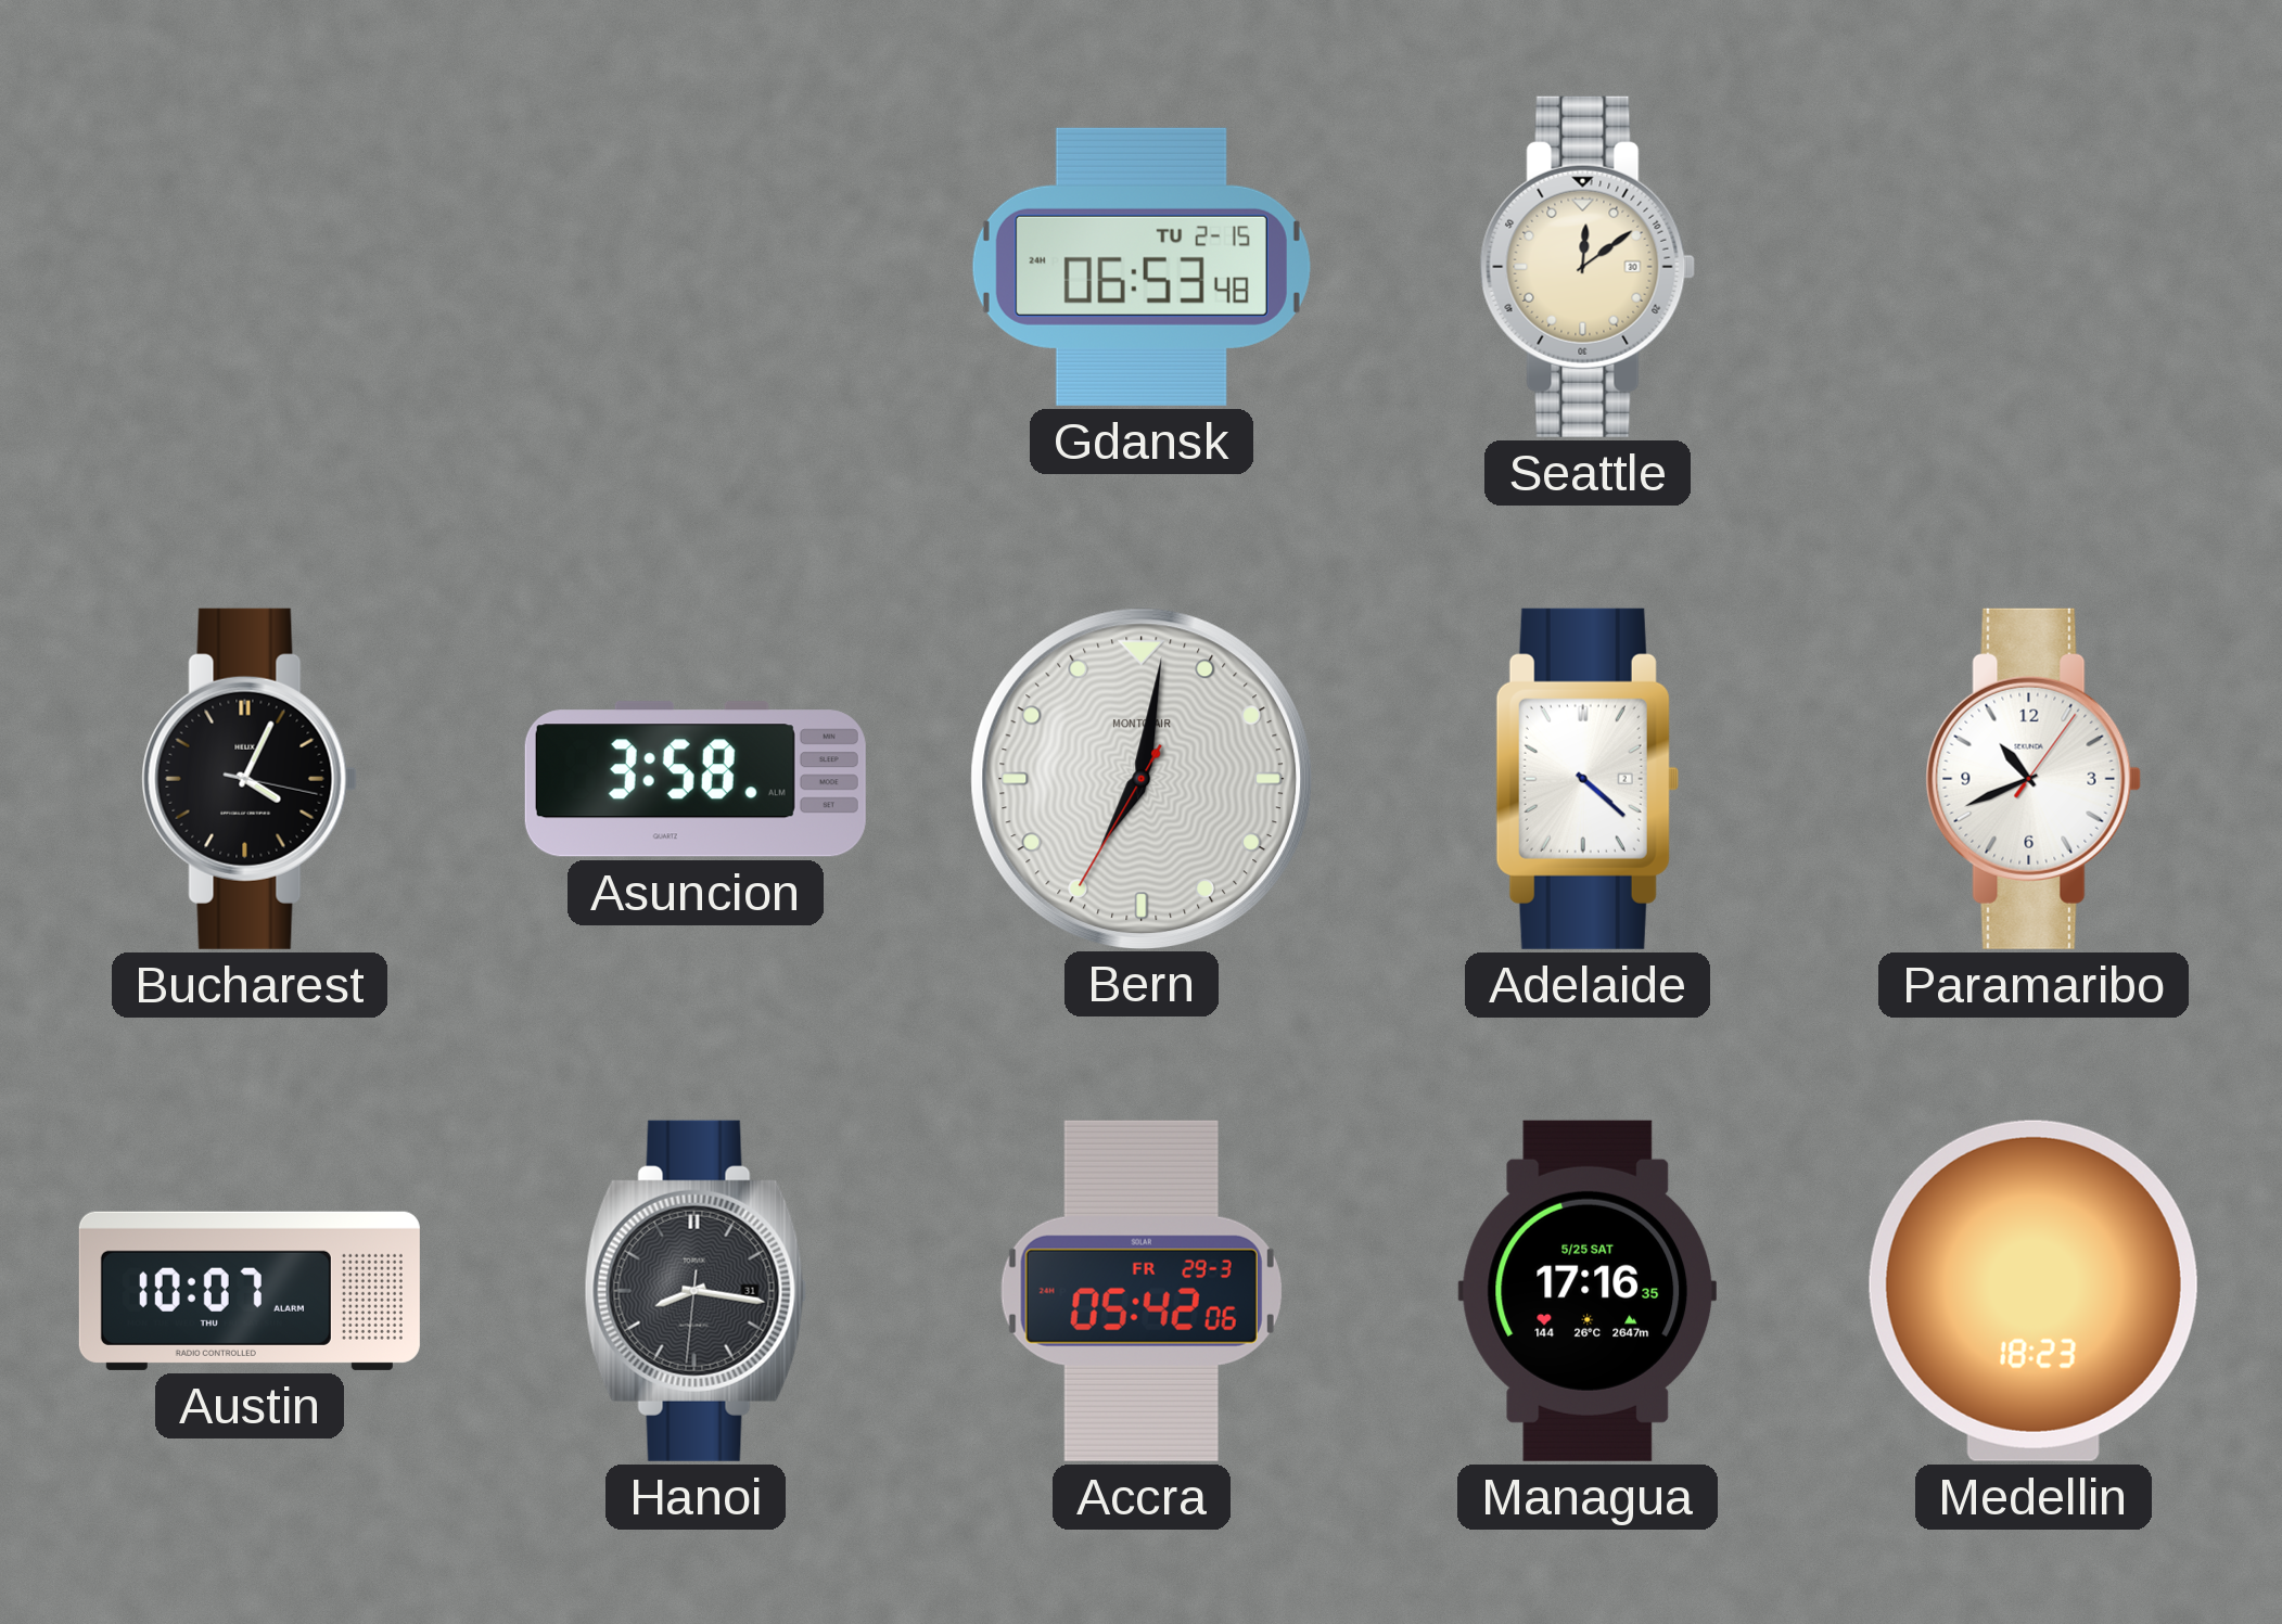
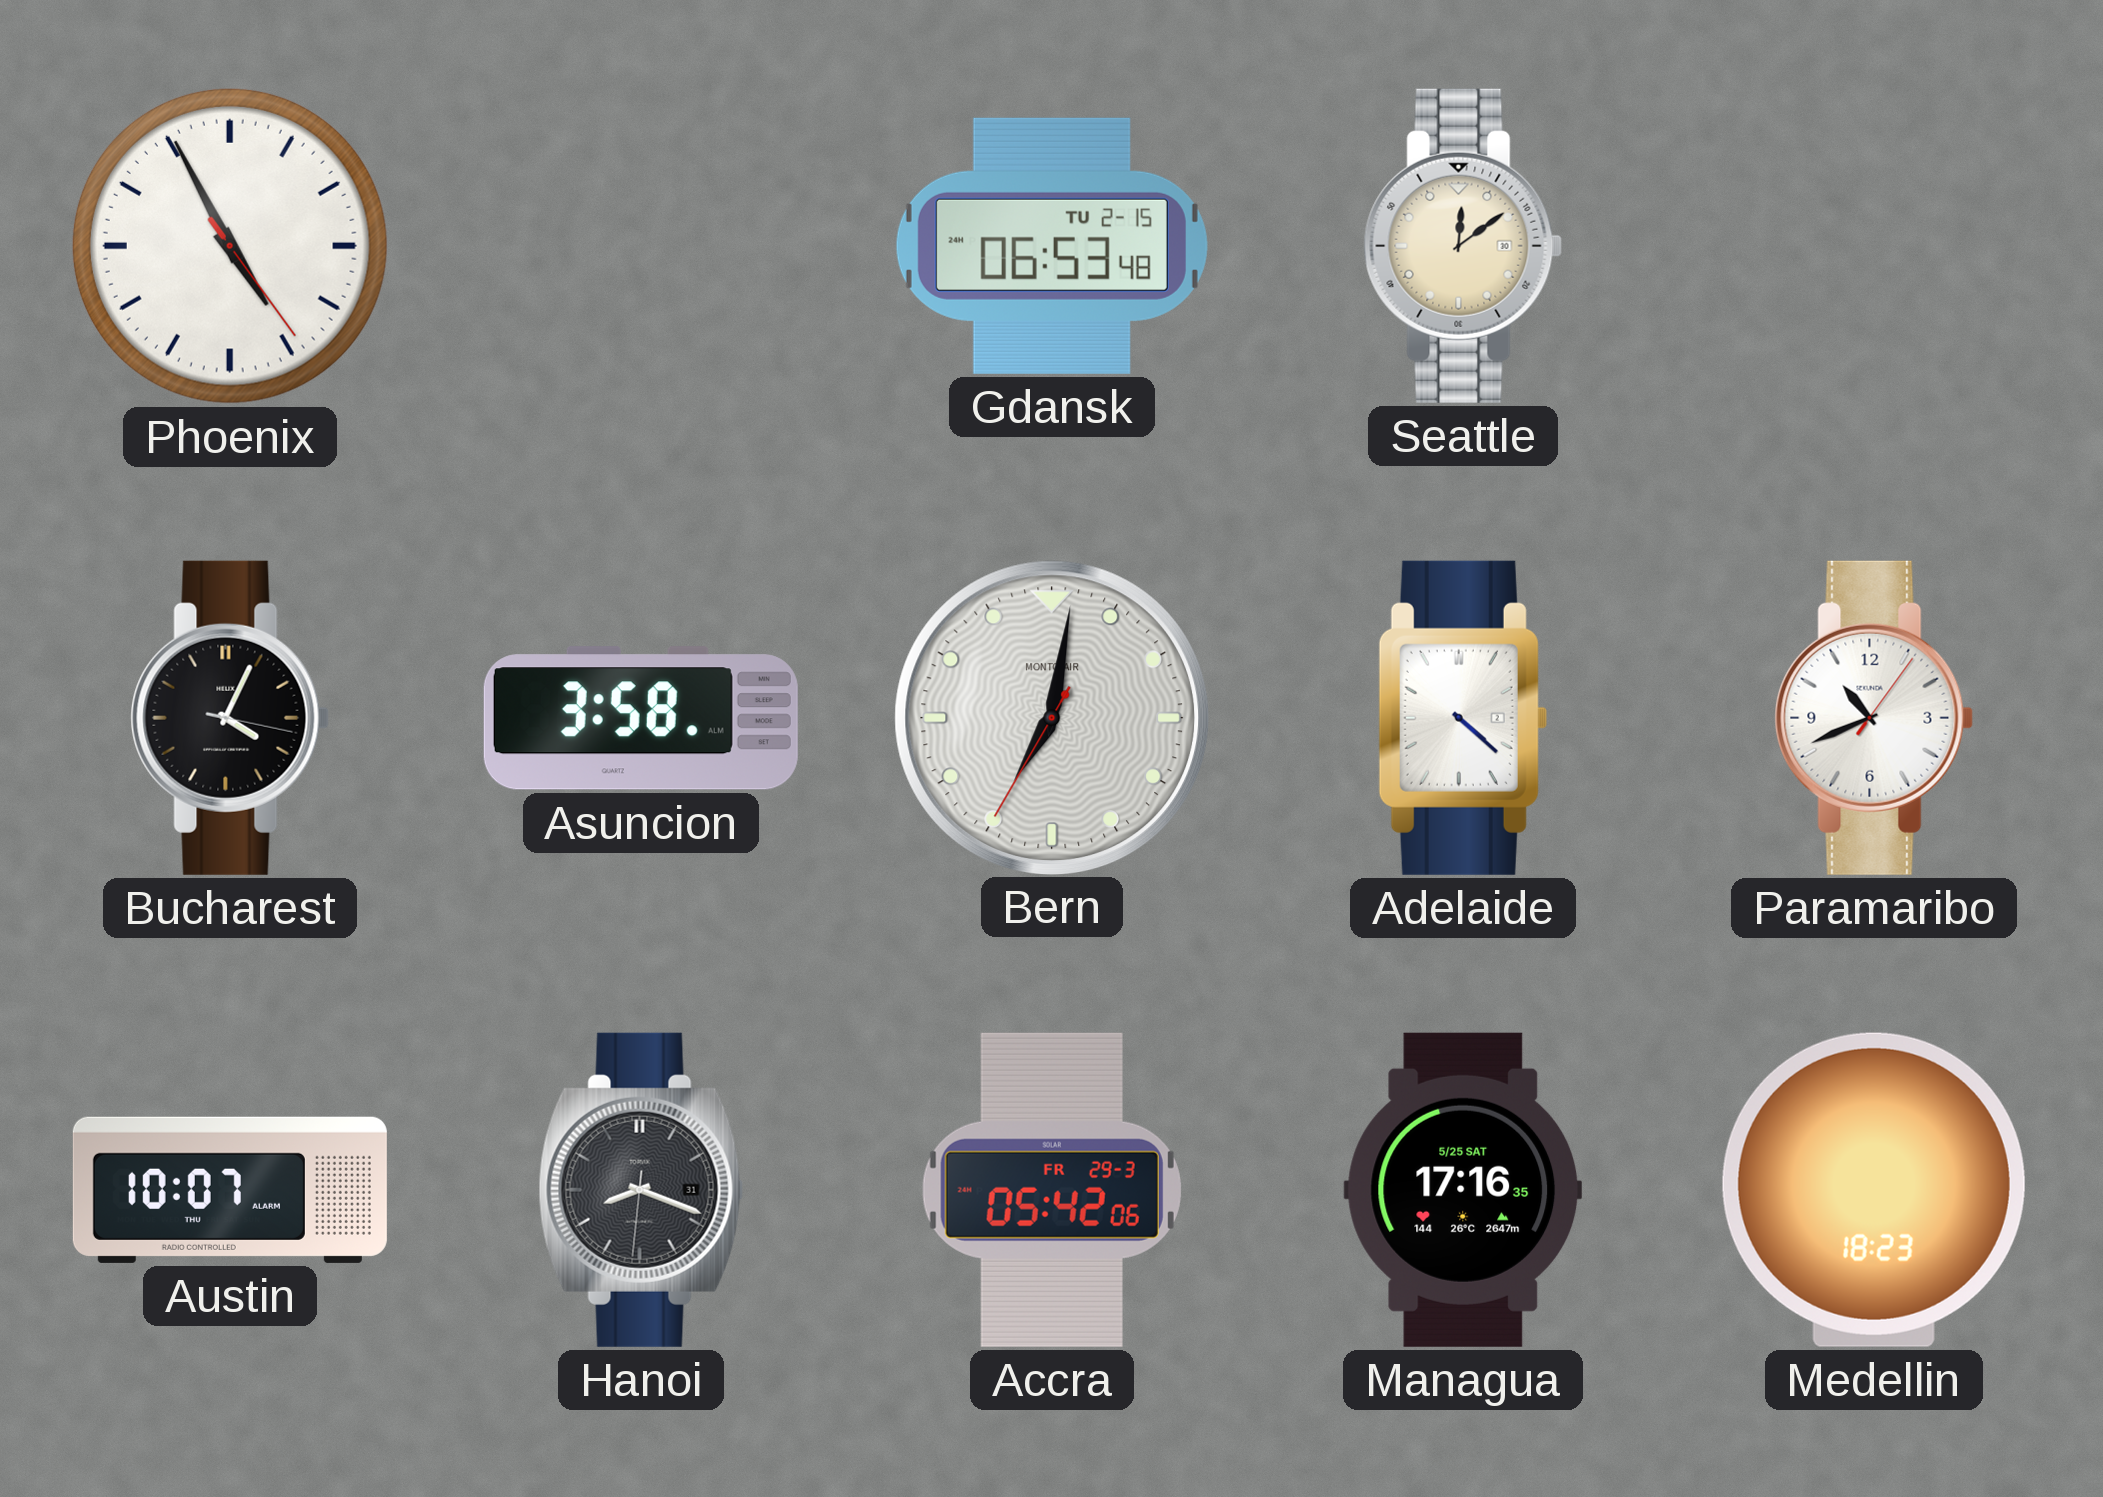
Phoenix: none -> 4:55 (230, 246)
Hanoi: 8:16 -> 8:18 (641, 1190)
